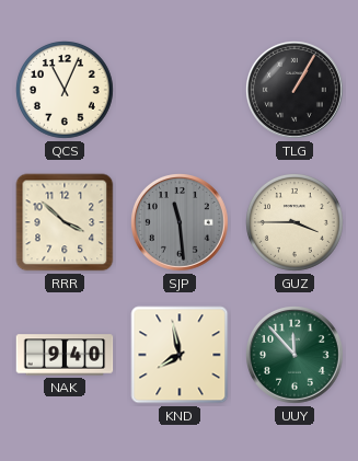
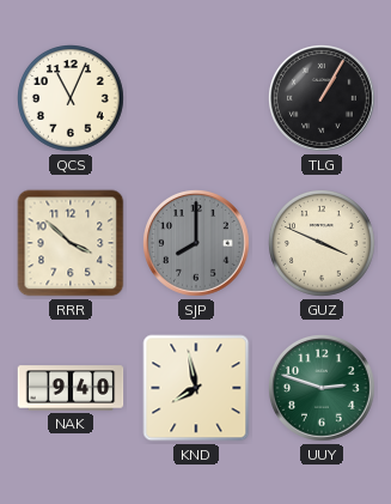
SJP: 11:29 -> 8:00 (197, 244)
GUZ: 3:45 -> 3:49 (323, 244)
UUY: 11:53 -> 2:48 (323, 389)
